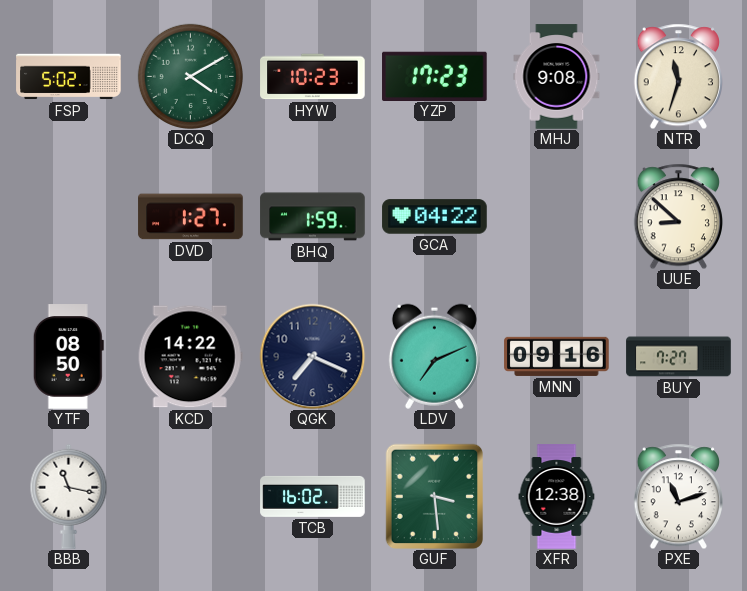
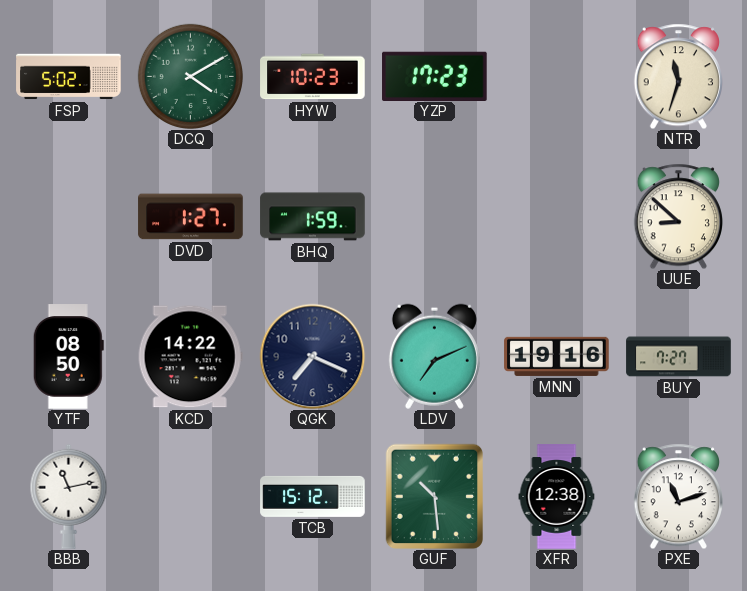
MHJ: 9:08 -> none (557, 77)
GCA: 04:22 -> none (435, 217)
MNN: 09:16 -> 19:16 (557, 356)
BBB: 11:17 -> 11:13 (69, 496)
TCB: 16:02 -> 15:12 (313, 496)
GUF: 3:29 -> 10:29 (434, 496)
